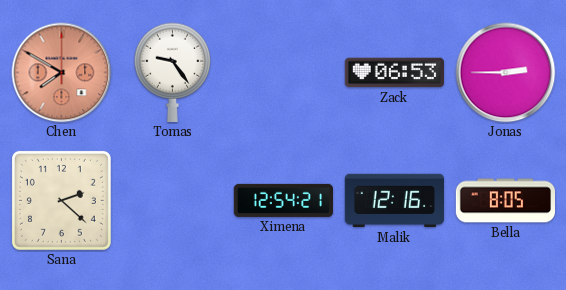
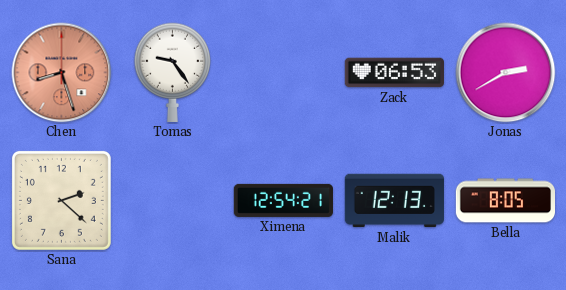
Chen: 7:50 -> 8:27 (62, 73)
Jonas: 2:45 -> 2:40 (506, 73)
Malik: 12:16 -> 12:13 (394, 201)
